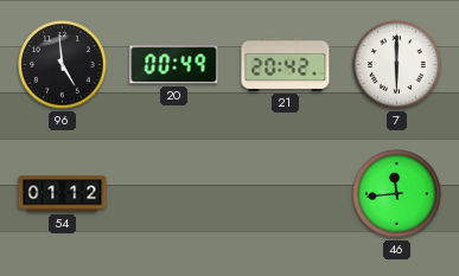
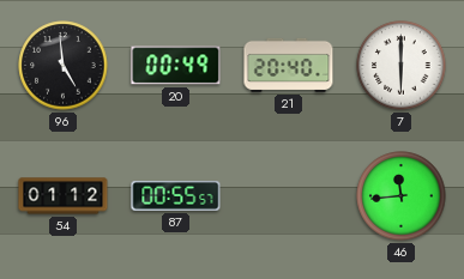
21: 20:42 -> 20:40 (289, 65)
87: none -> 00:55 (176, 196)
